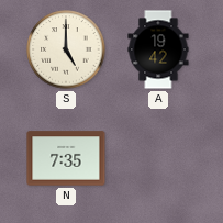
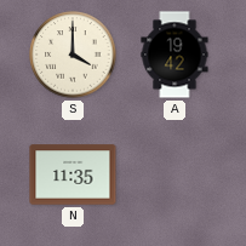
S: 5:00 -> 4:00 (73, 55)
N: 7:35 -> 11:35 (73, 175)
